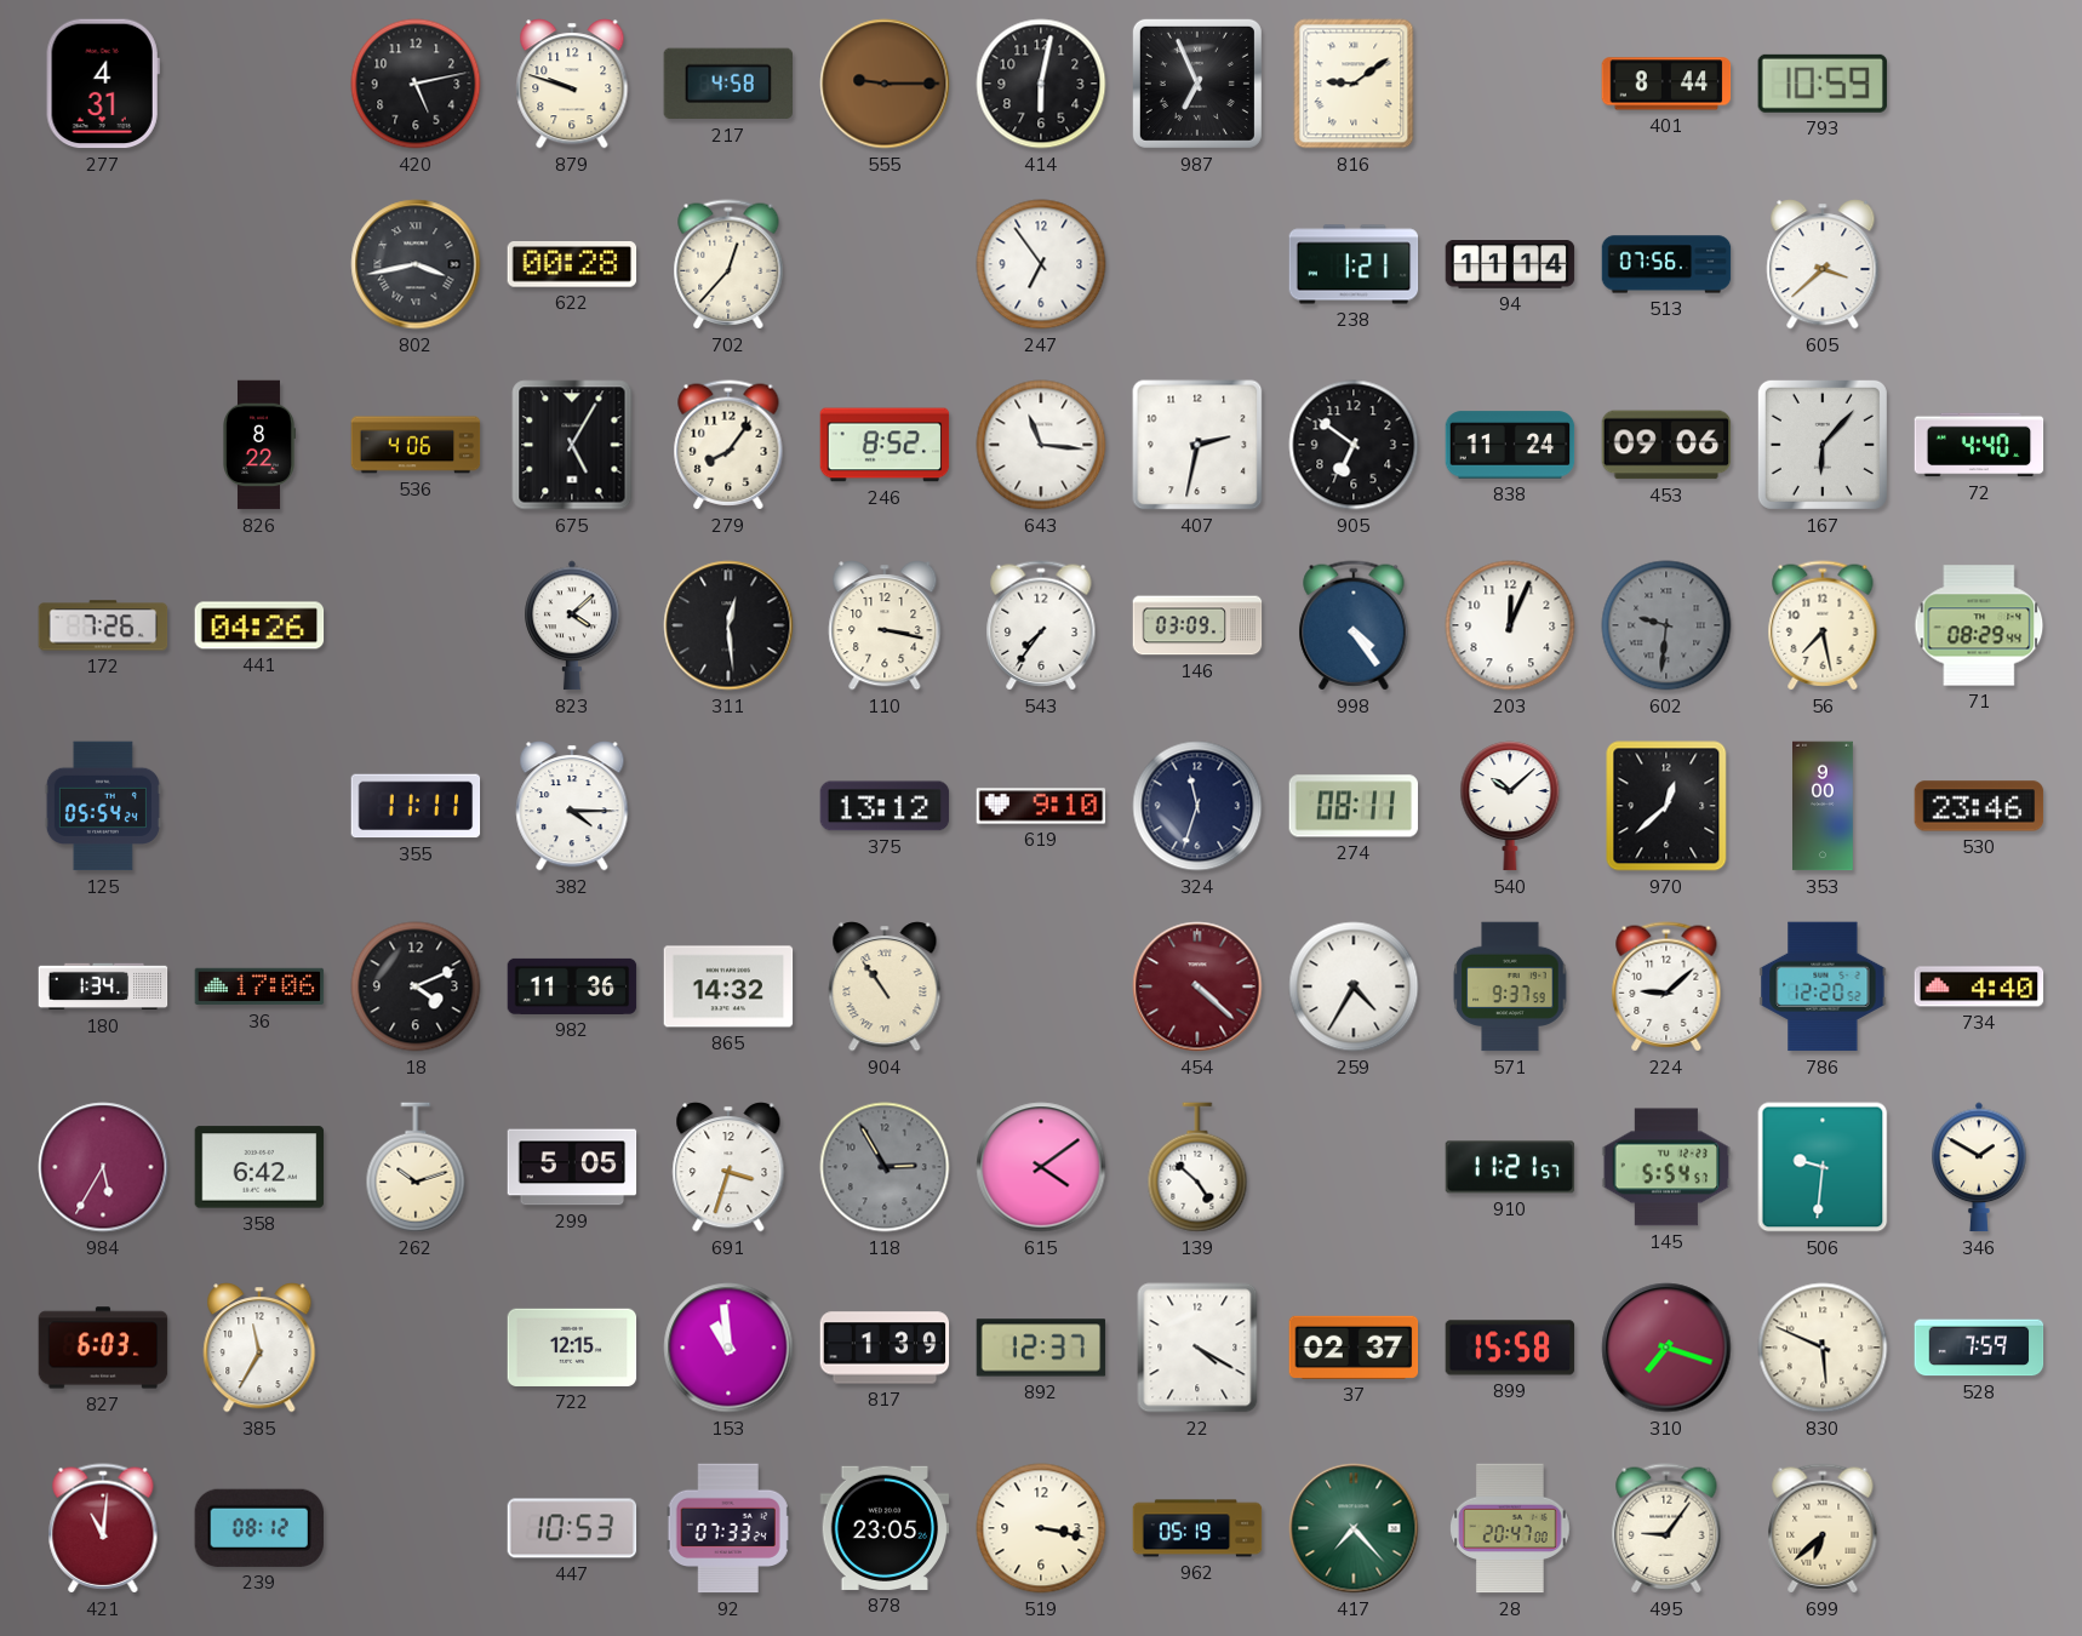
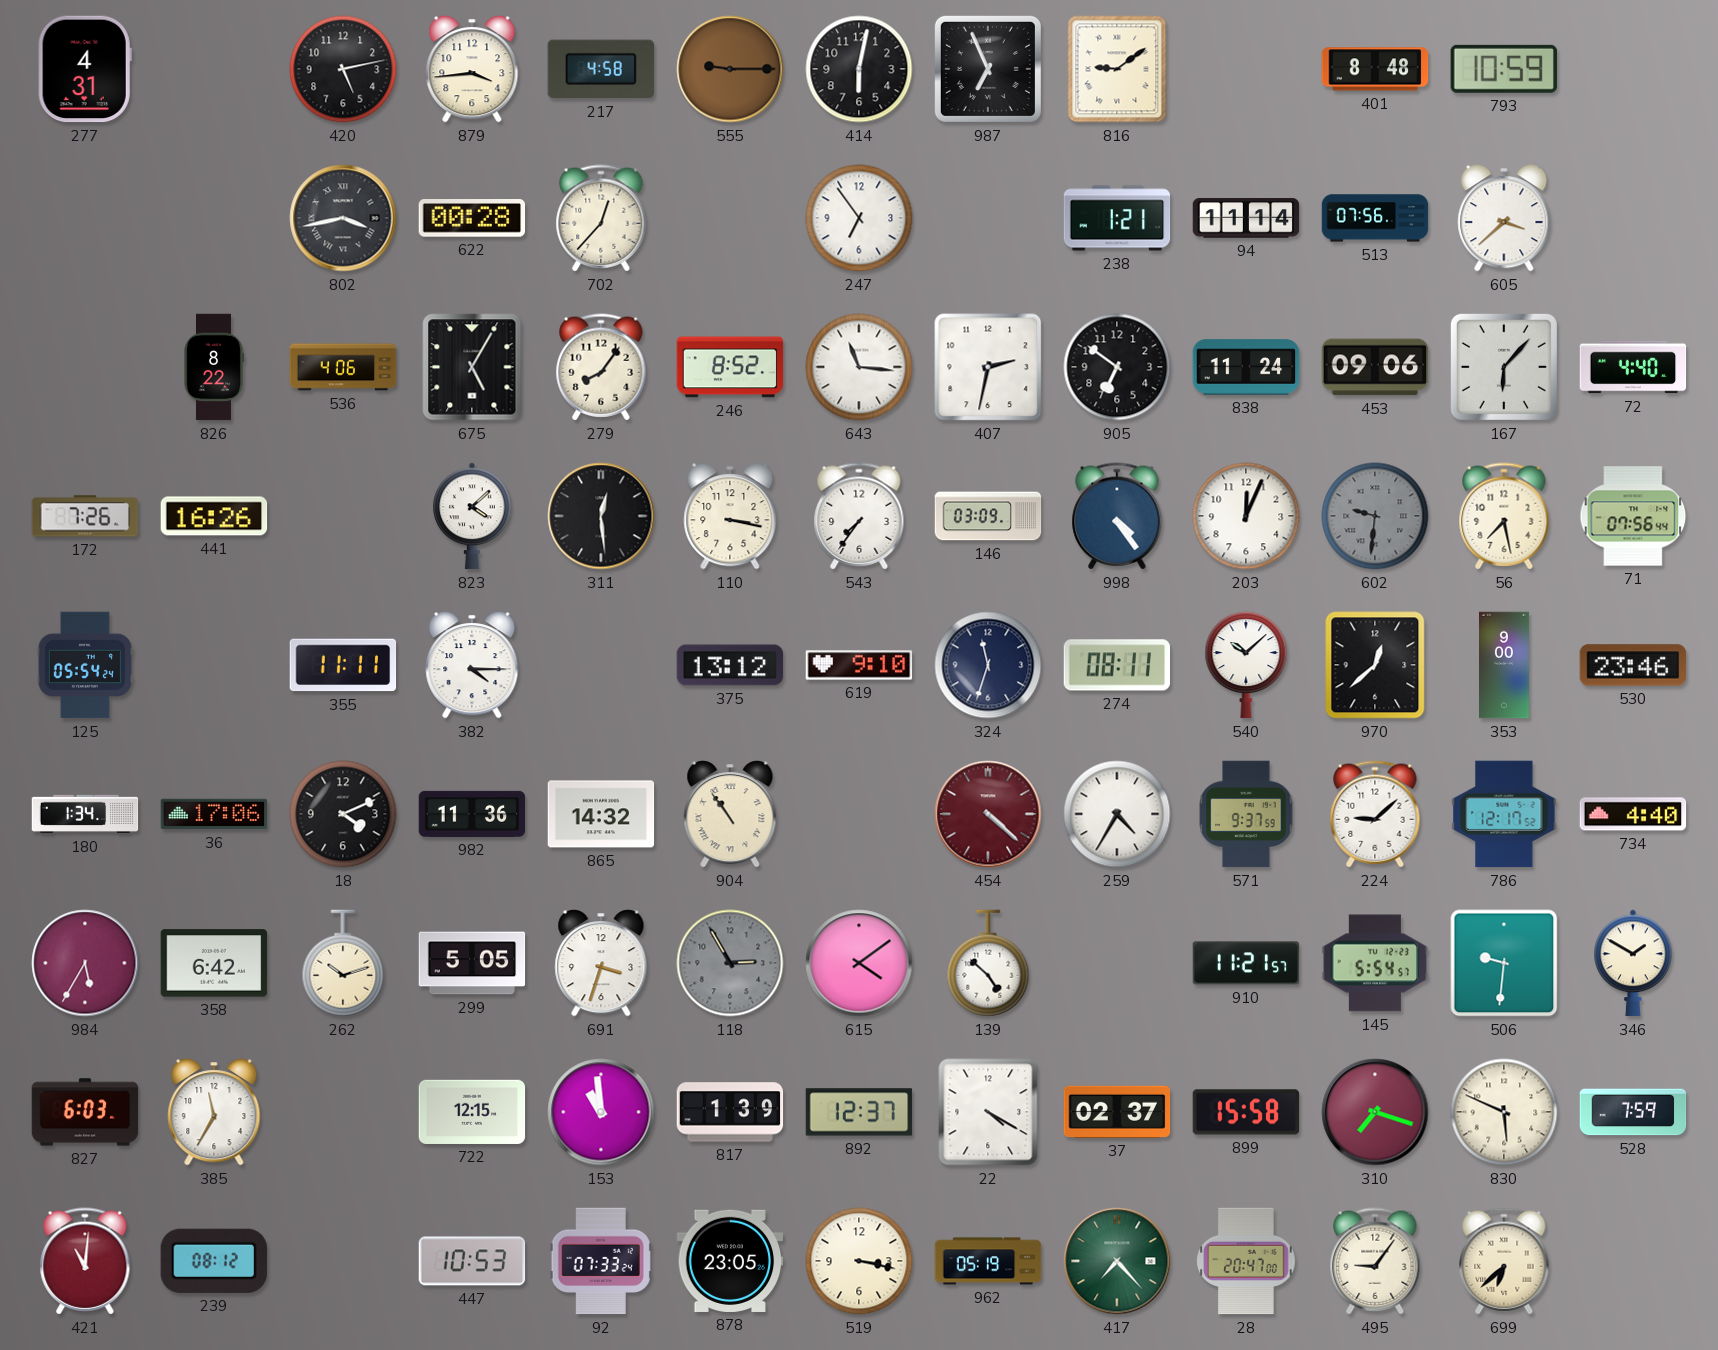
879: 9:48 -> 3:44 (472, 69)
401: 8:44 -> 8:48 (1375, 69)
441: 04:26 -> 16:26 (214, 516)
71: 08:29 -> 07:56 (1633, 516)
786: 12:20 -> 12:17 (1504, 814)
